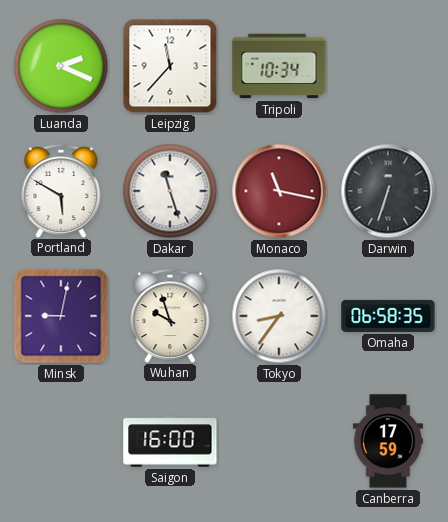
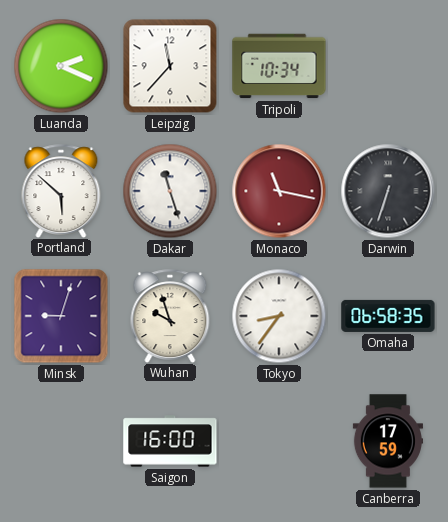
Portland: 5:50 -> 5:52 (61, 191)
Minsk: 9:02 -> 9:03 (61, 316)
